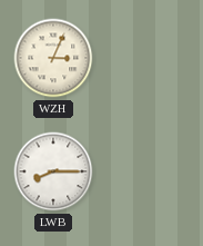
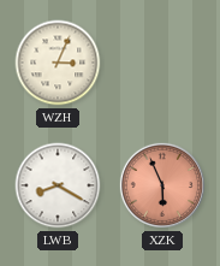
LWB: 8:15 -> 8:20 (58, 185)
XZK: none -> 5:56 (162, 185)
